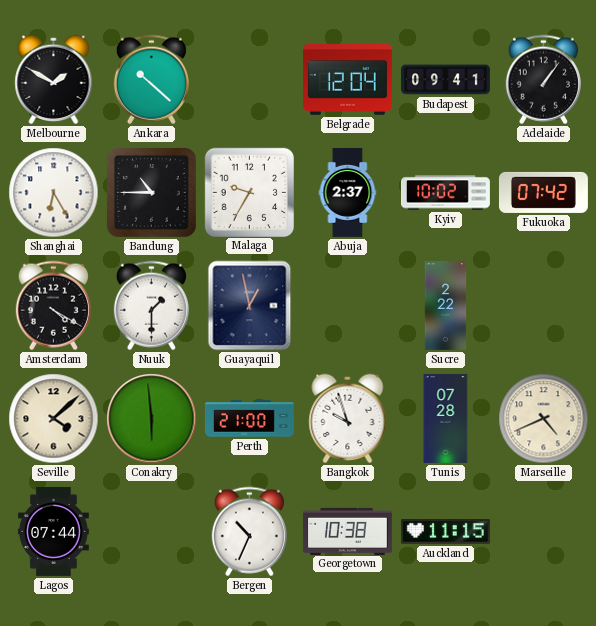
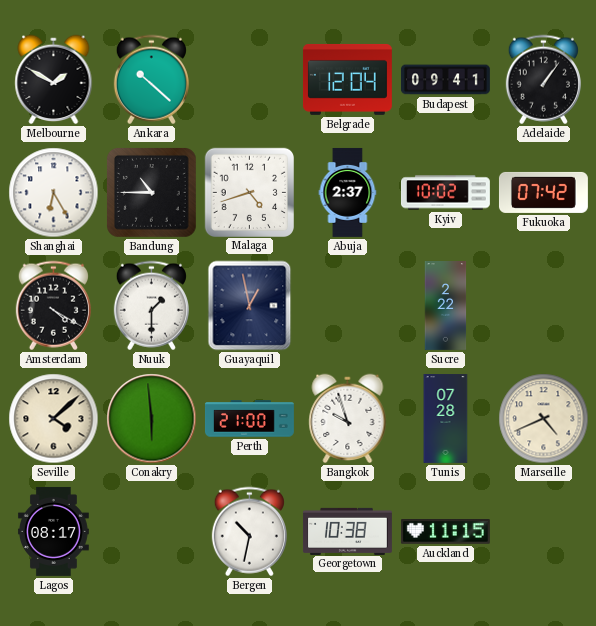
Malaga: 9:35 -> 4:42 (249, 192)
Lagos: 07:44 -> 08:17 (53, 531)
Bergen: 10:34 -> 10:32 (249, 532)
